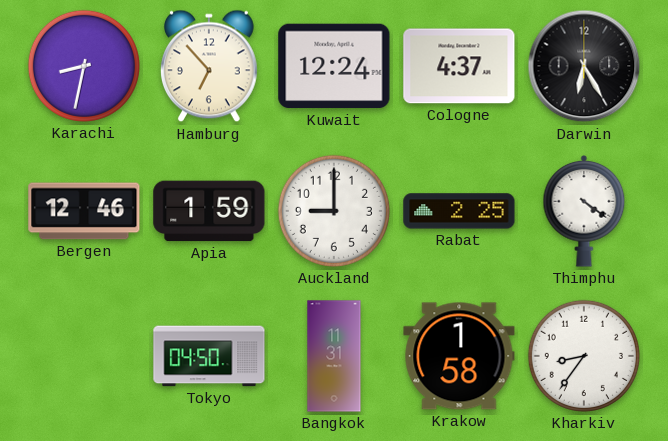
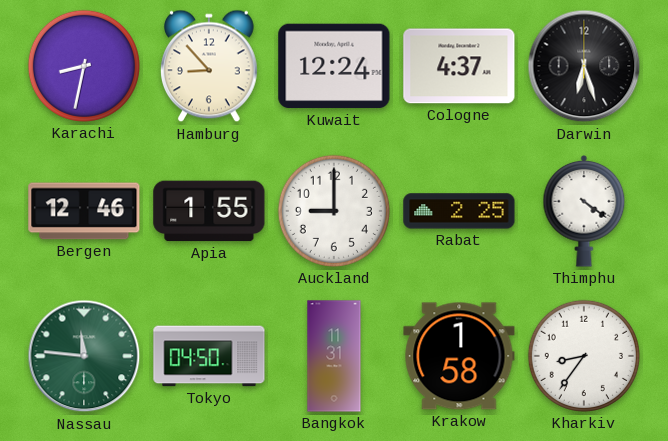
Hamburg: 6:53 -> 8:53 (209, 66)
Darwin: 6:25 -> 6:27 (584, 66)
Apia: 1:59 -> 1:55 (209, 211)
Nassau: none -> 11:46 (84, 356)
